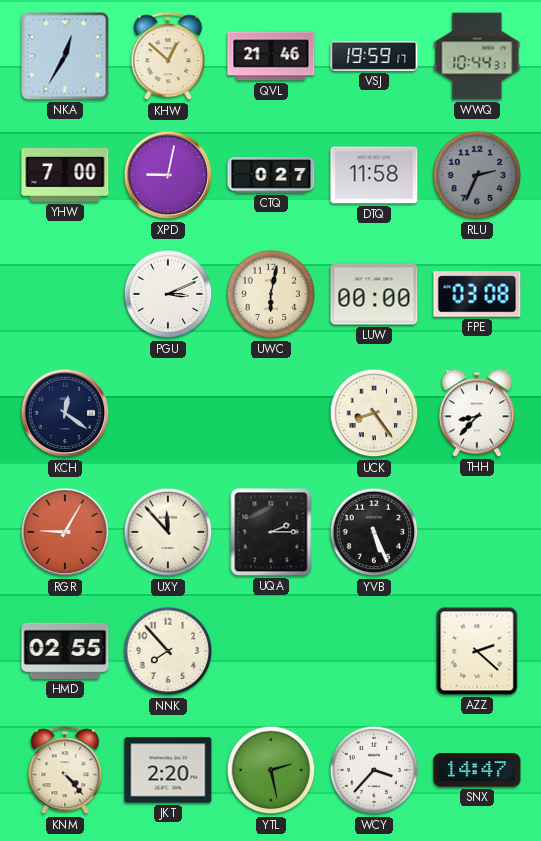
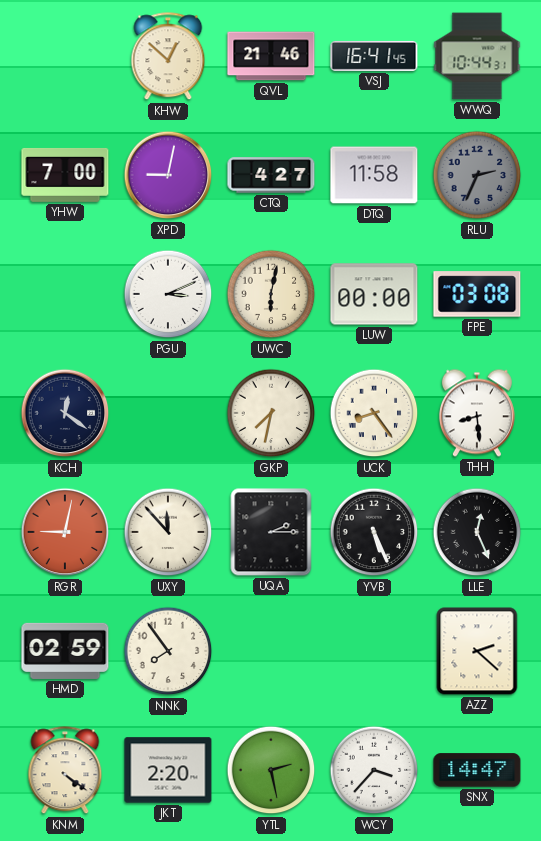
NKA: 12:35 -> none (65, 56)
VSJ: 19:59 -> 16:41 (374, 56)
CTQ: 0:27 -> 4:27 (271, 175)
GKP: none -> 7:32 (271, 413)
THH: 8:37 -> 8:29 (477, 413)
RGR: 9:05 -> 9:02 (65, 532)
LLE: none -> 12:26 (477, 532)
HMD: 02:55 -> 02:59 (65, 651)
NNK: 7:53 -> 7:54 (168, 651)
KNM: 4:23 -> 4:21 (65, 771)
